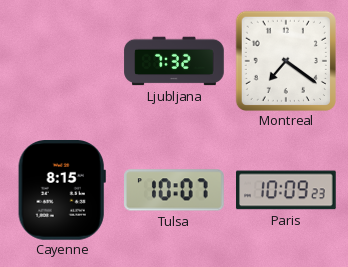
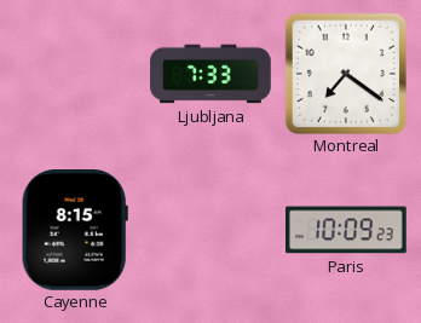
Ljubljana: 7:32 -> 7:33 (211, 74)
Tulsa: 10:07 -> none (175, 190)
